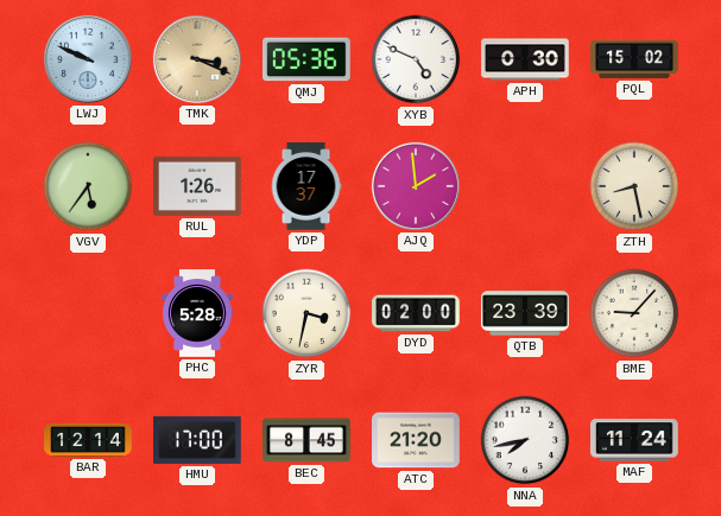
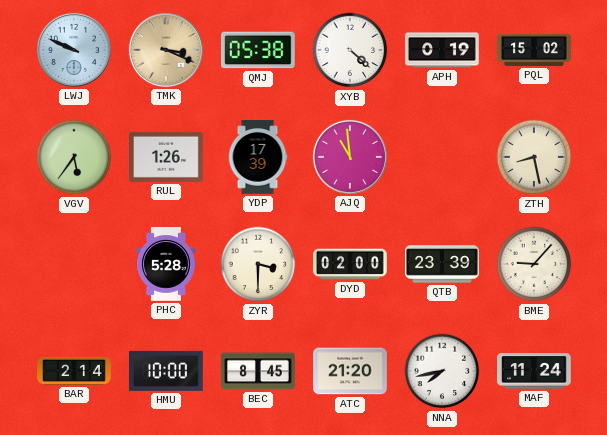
QMJ: 05:36 -> 05:38 (259, 50)
XYB: 4:49 -> 4:22 (350, 50)
APH: 0:30 -> 0:19 (442, 50)
YDP: 17:37 -> 17:39 (258, 157)
AJQ: 1:59 -> 10:59 (350, 157)
ZYR: 3:32 -> 3:30 (258, 264)
BAR: 12:14 -> 2:14 (74, 371)
HMU: 17:00 -> 10:00 (166, 371)
